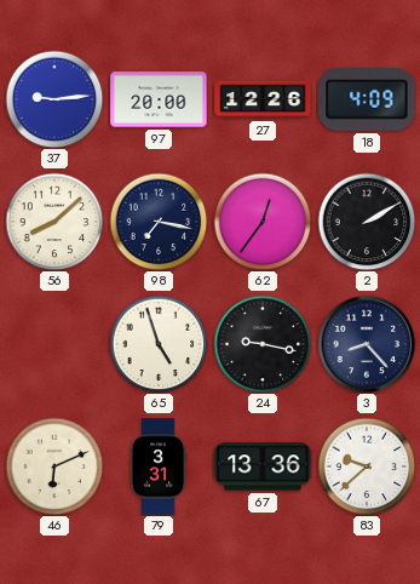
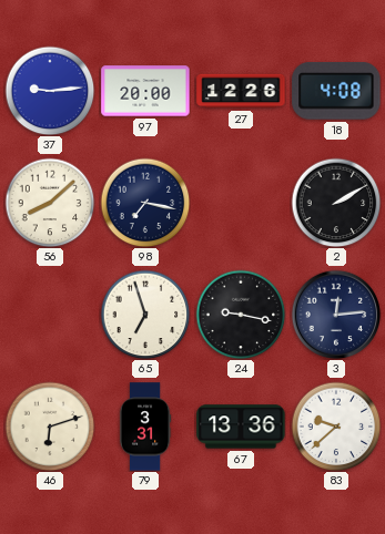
18: 4:09 -> 4:08 (336, 91)
62: 12:36 -> none (263, 222)
65: 4:57 -> 6:57 (145, 315)
3: 8:23 -> 12:14 (336, 315)
46: 6:11 -> 6:12 (50, 427)
